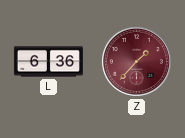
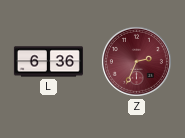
Z: 1:37 -> 2:34 (136, 61)
